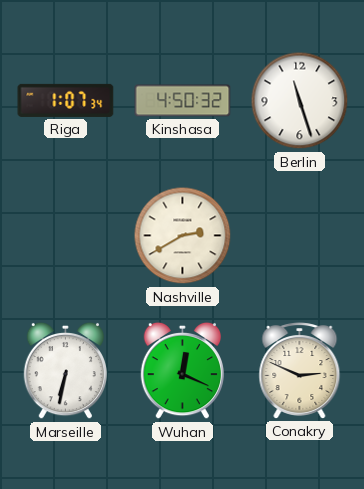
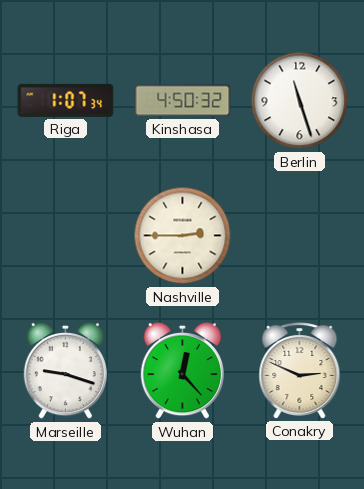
Nashville: 2:40 -> 2:45 (183, 236)
Marseille: 6:32 -> 9:18 (65, 371)
Wuhan: 12:19 -> 12:23 (182, 371)
